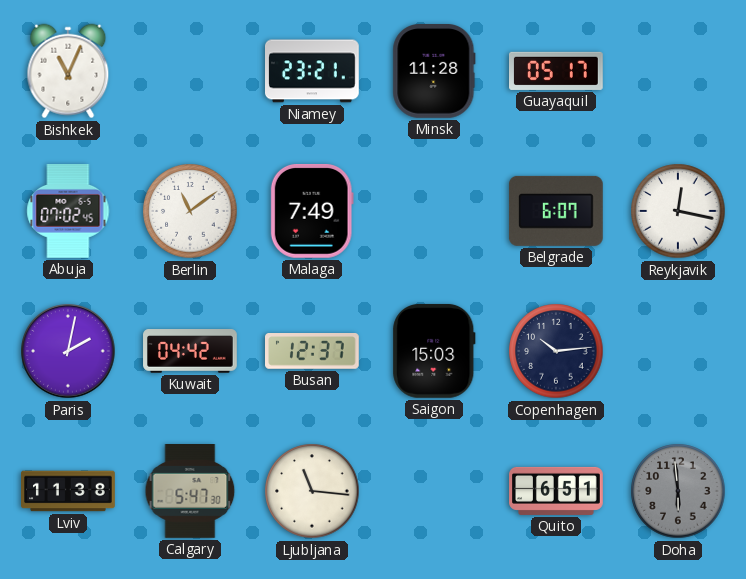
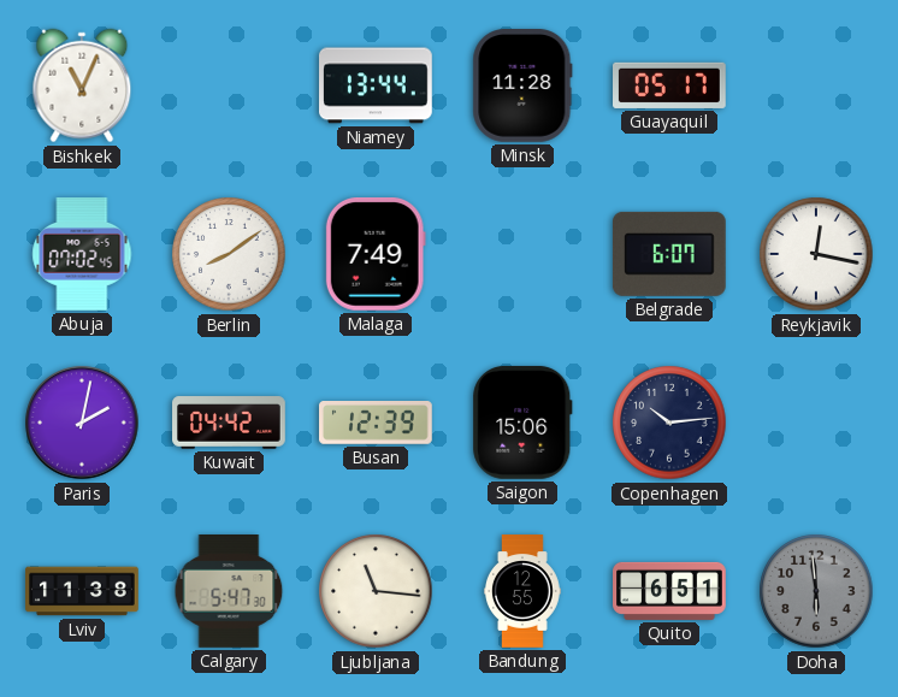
Niamey: 23:21 -> 13:44 (377, 85)
Berlin: 11:09 -> 8:09 (229, 254)
Busan: 12:37 -> 12:39 (377, 423)
Saigon: 15:03 -> 15:06 (522, 423)
Bandung: none -> 12:55 (524, 591)
